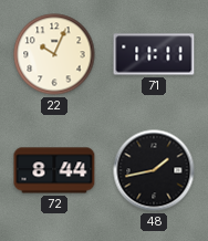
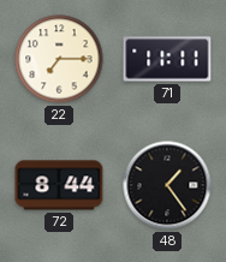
22: 10:04 -> 7:15 (59, 59)
48: 1:43 -> 1:24 (167, 185)
